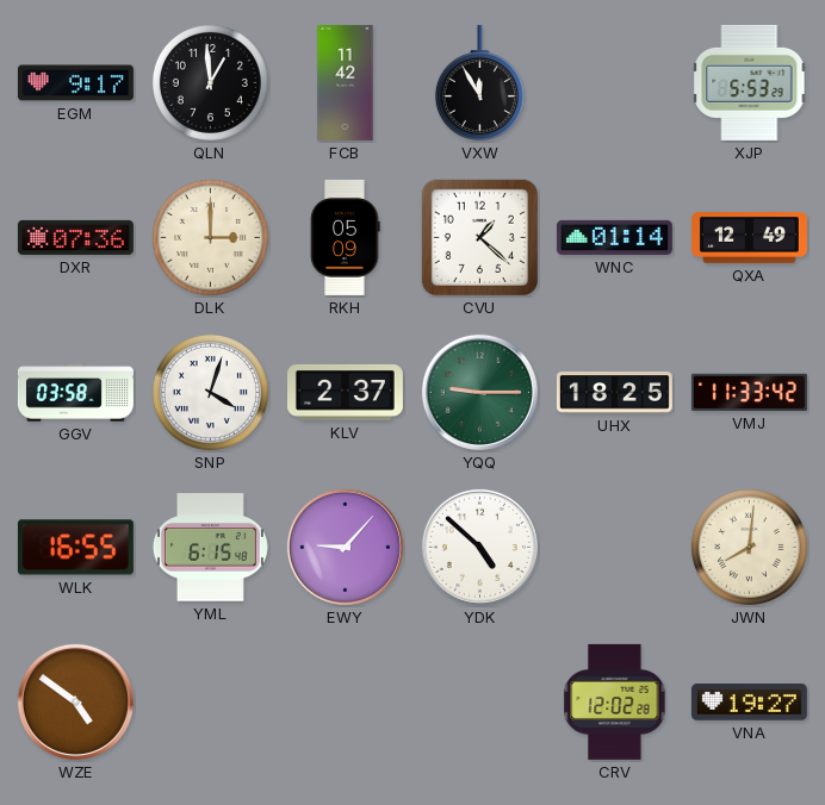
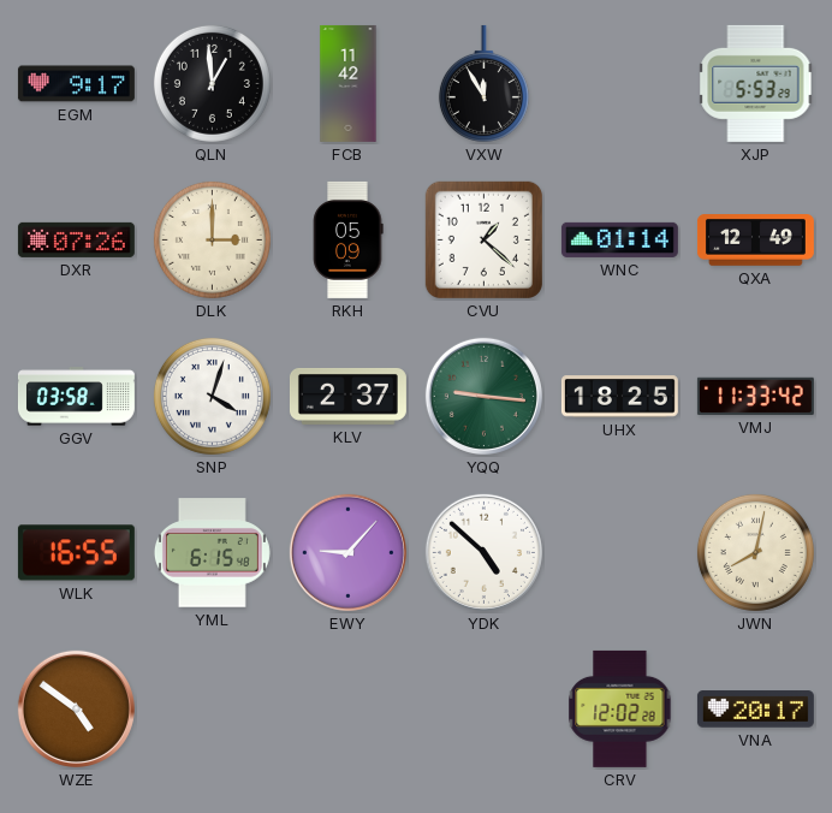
DXR: 07:36 -> 07:26 (76, 239)
YQQ: 9:15 -> 9:16 (483, 396)
JWN: 8:01 -> 8:02 (755, 552)
VNA: 19:27 -> 20:17 (755, 710)
